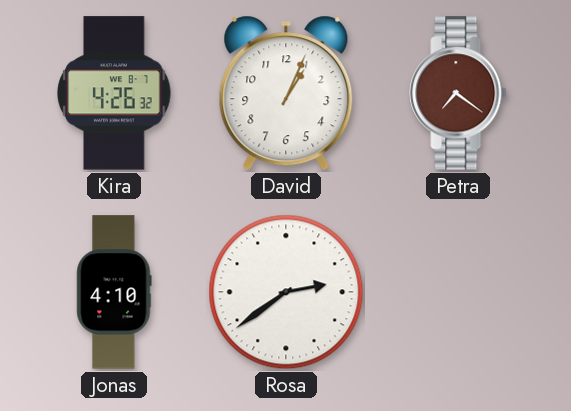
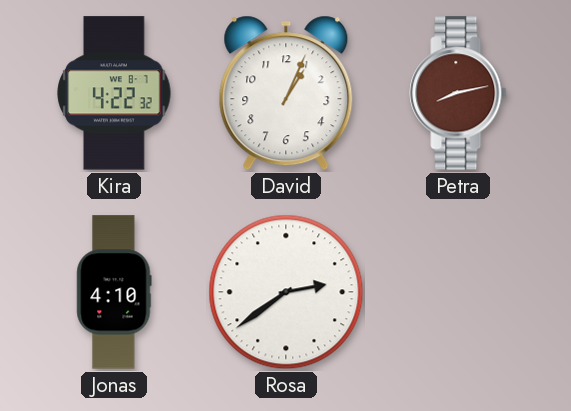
Kira: 4:26 -> 4:22 (114, 93)
Petra: 7:21 -> 8:13 (458, 93)
